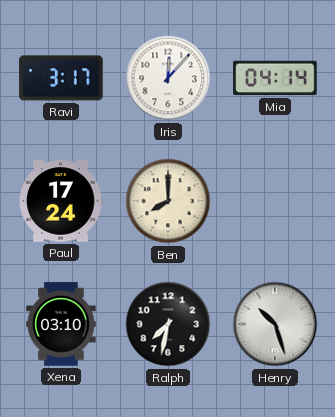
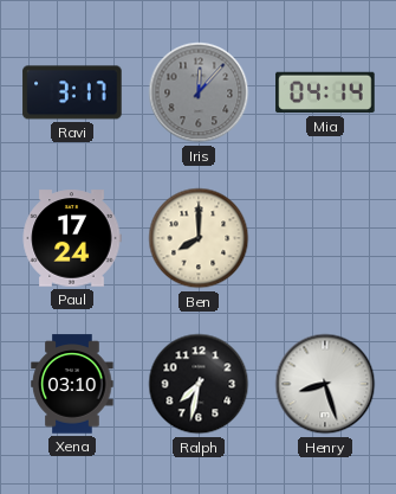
Iris dial: white -> grey (199, 92)
Henry: 10:27 -> 8:27 (325, 384)
